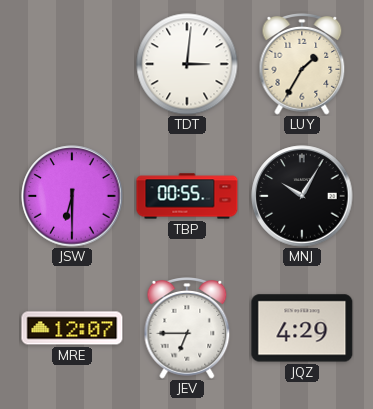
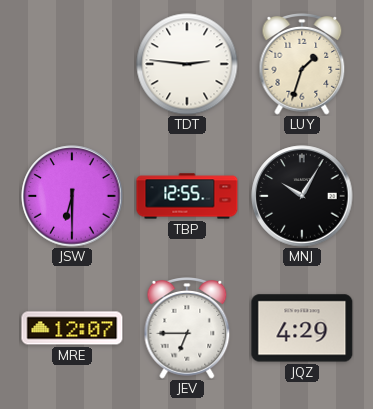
TDT: 3:01 -> 2:46 (187, 64)
LUY: 1:35 -> 1:33 (302, 64)
TBP: 00:55 -> 12:55 (187, 196)
